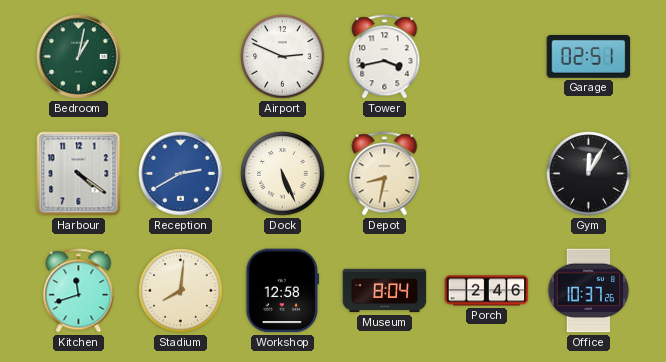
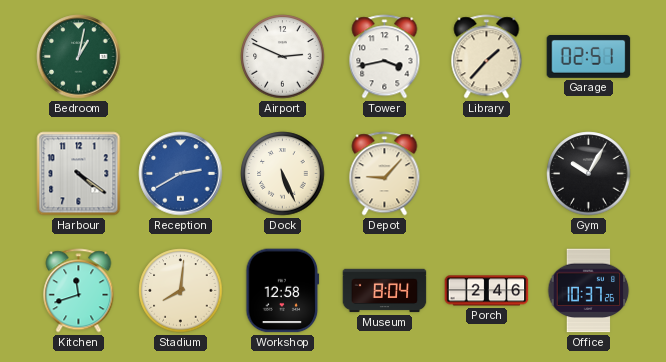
Library: none -> 1:37 (487, 57)
Depot: 8:32 -> 9:07 (385, 174)
Gym: 12:05 -> 10:05 (589, 174)
